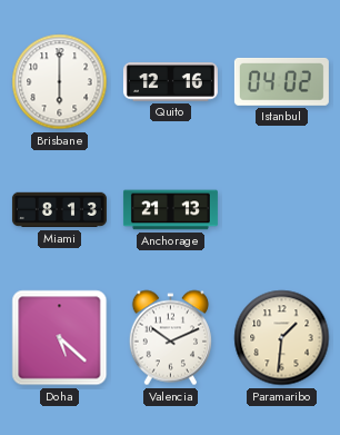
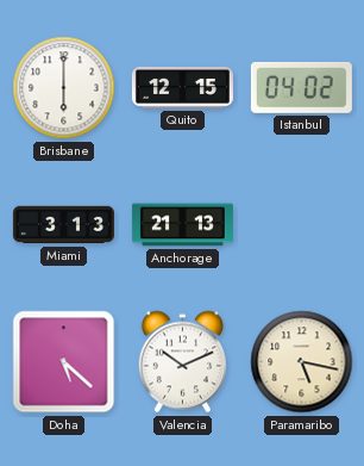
Quito: 12:16 -> 12:15 (182, 88)
Miami: 8:13 -> 3:13 (63, 225)
Paramaribo: 1:31 -> 5:17 (302, 362)
